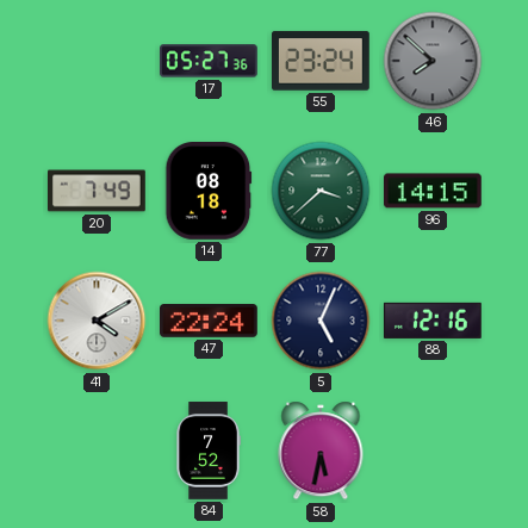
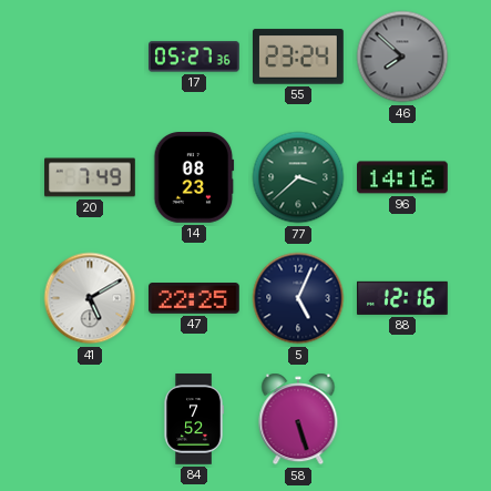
14: 08:18 -> 08:23 (194, 178)
96: 14:15 -> 14:16 (403, 177)
41: 4:10 -> 5:10 (90, 298)
47: 22:24 -> 22:25 (195, 299)
58: 5:32 -> 5:27 (298, 419)
